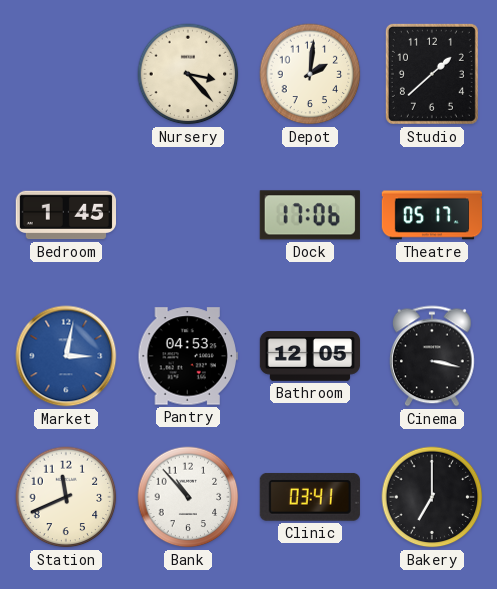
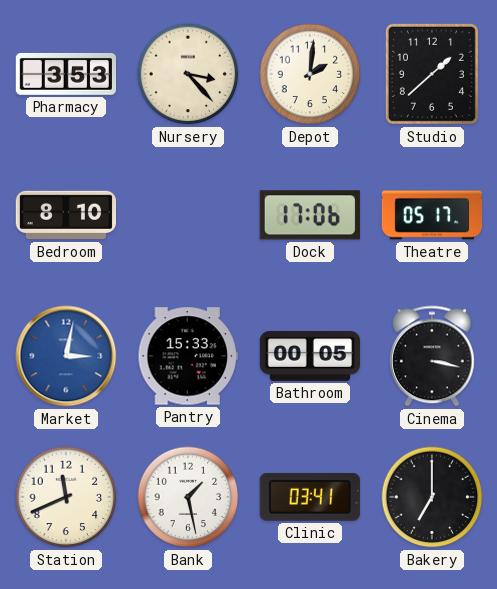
Pharmacy: none -> 3:53 (65, 74)
Bedroom: 1:45 -> 8:10 (65, 215)
Pantry: 04:53 -> 15:33 (188, 356)
Bathroom: 12:05 -> 00:05 (310, 356)
Bank: 10:53 -> 1:28 (188, 497)
